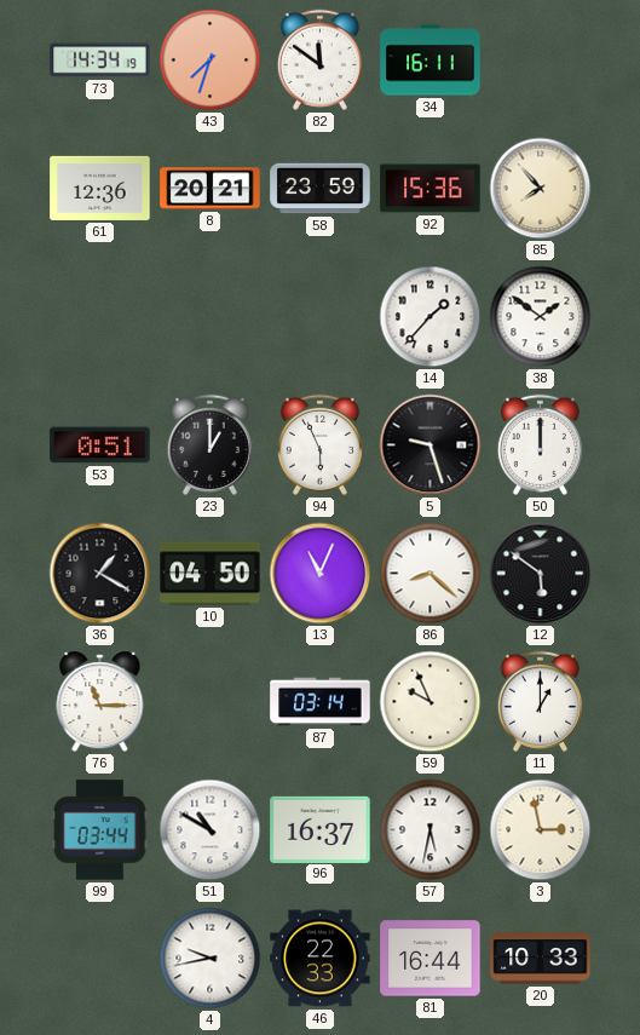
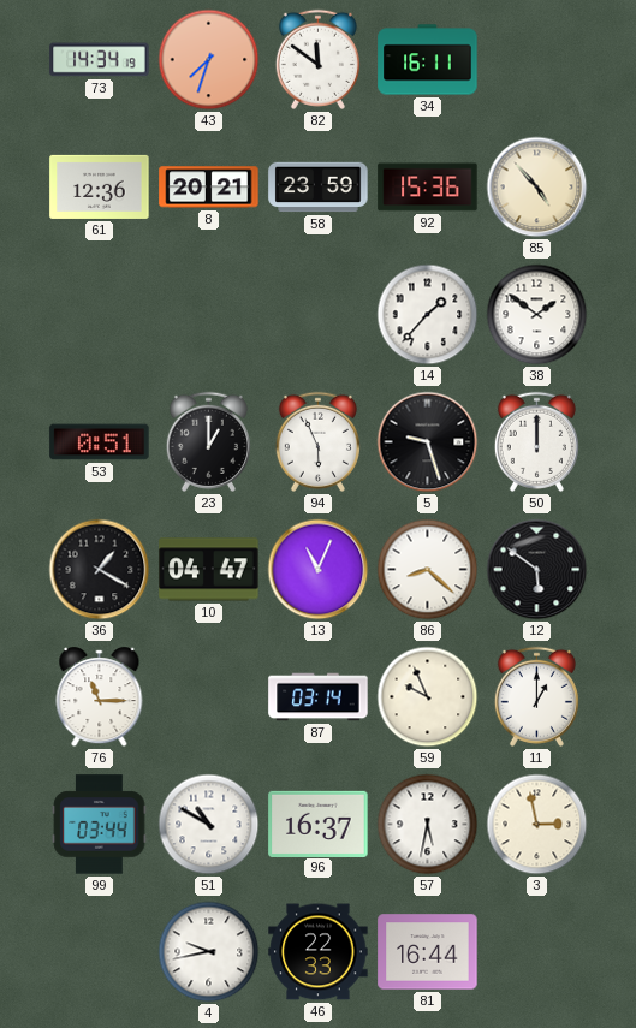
85: 7:53 -> 4:53 (537, 188)
10: 04:50 -> 04:47 (209, 570)
20: 10:33 -> none (541, 959)
